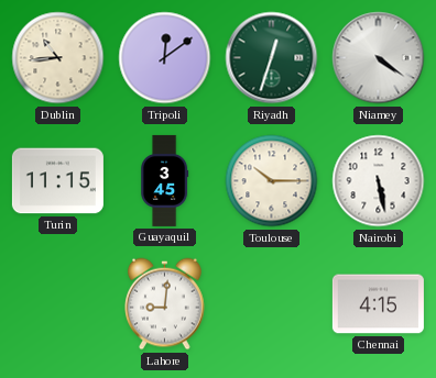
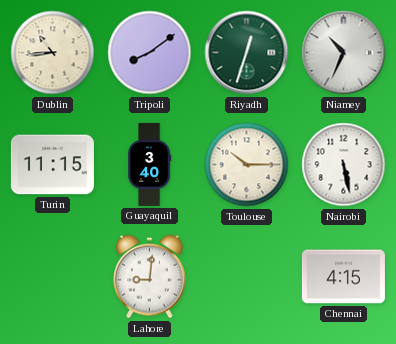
Tripoli: 12:09 -> 8:09 (150, 53)
Niamey: 4:21 -> 10:34 (344, 53)
Guayaquil: 3:45 -> 3:40 (150, 164)
